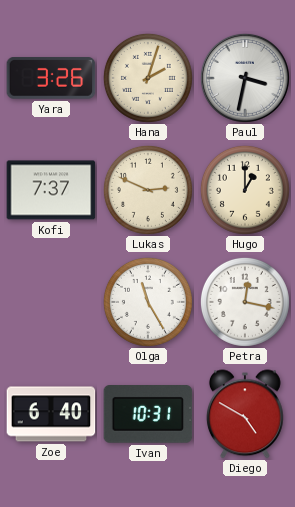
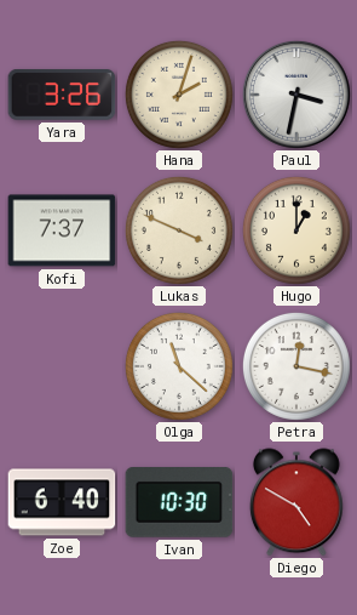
Lukas: 2:49 -> 3:49 (179, 230)
Olga: 11:25 -> 11:22 (179, 366)
Ivan: 10:31 -> 10:30 (179, 503)
